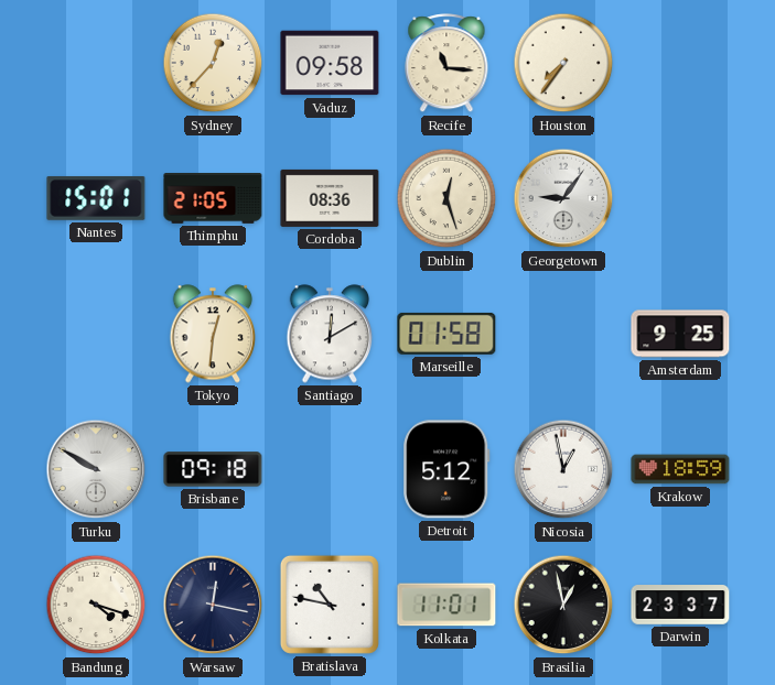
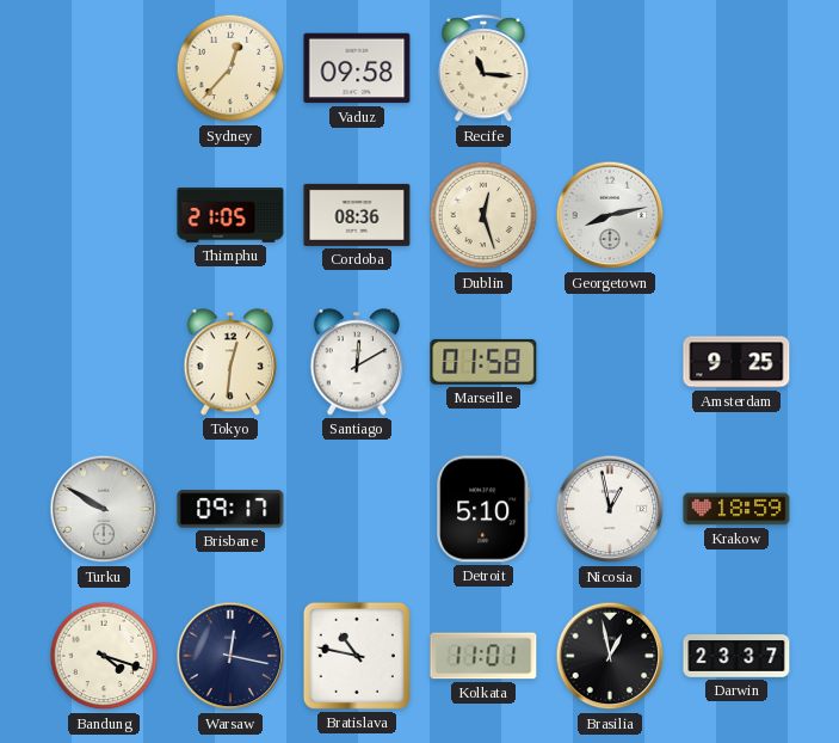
Houston: 7:36 -> none (563, 63)
Nantes: 15:01 -> none (96, 198)
Georgetown: 9:06 -> 8:13 (610, 215)
Brisbane: 09:18 -> 09:17 (230, 509)
Detroit: 5:12 -> 5:10 (483, 509)
